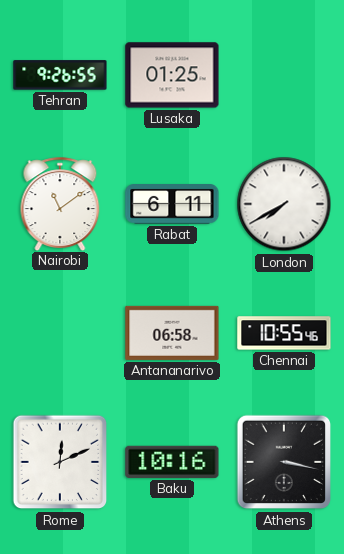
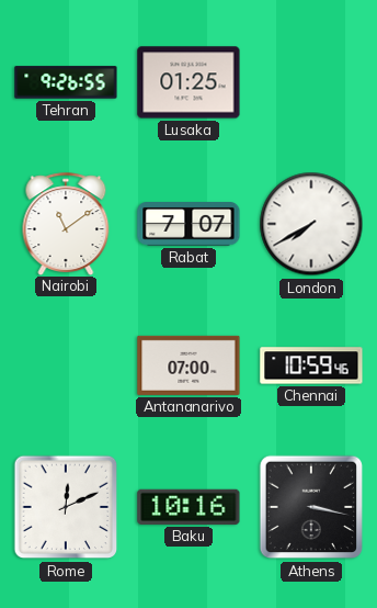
Rabat: 6:11 -> 7:07 (188, 225)
Antananarivo: 06:58 -> 07:00 (188, 365)
Chennai: 10:55 -> 10:59 (311, 365)
